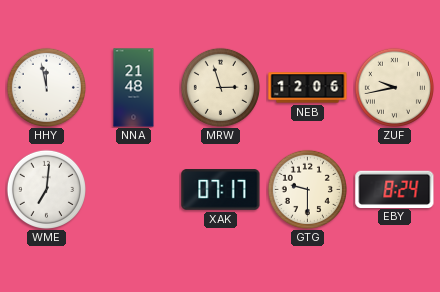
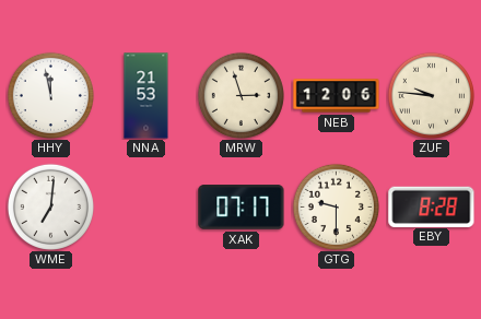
NNA: 21:48 -> 21:53 (146, 96)
ZUF: 9:43 -> 9:46 (431, 95)
EBY: 8:24 -> 8:28 (432, 206)
